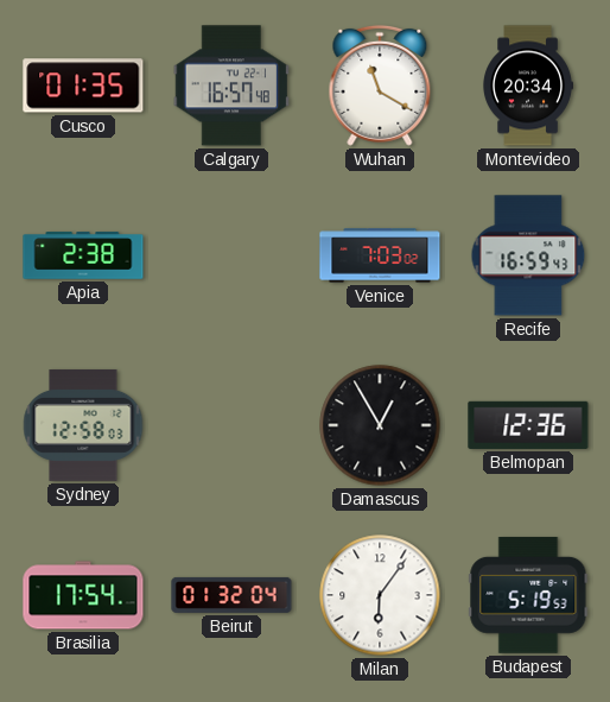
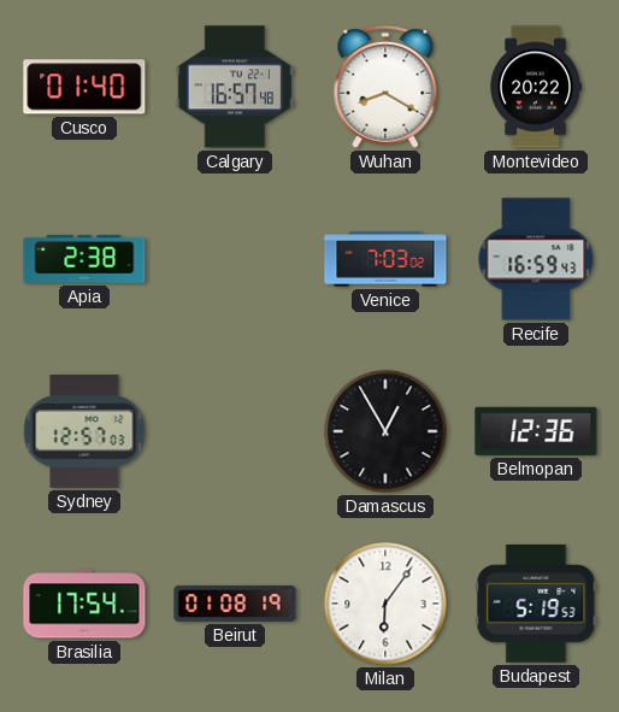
Cusco: 01:35 -> 01:40 (84, 87)
Wuhan: 11:20 -> 8:20 (385, 87)
Montevideo: 20:34 -> 20:22 (536, 87)
Sydney: 12:58 -> 12:57 (84, 431)
Beirut: 01:32 -> 01:08 (235, 604)
